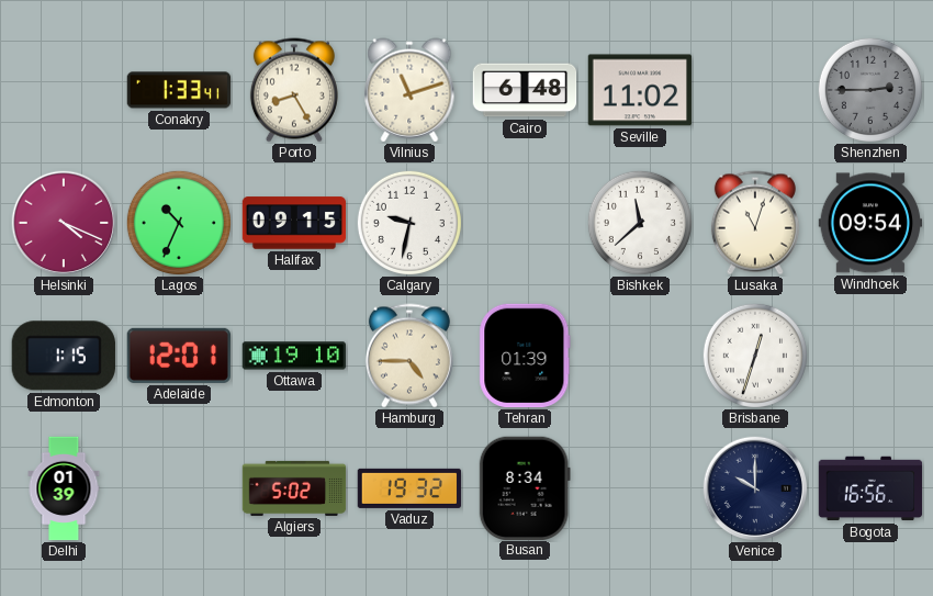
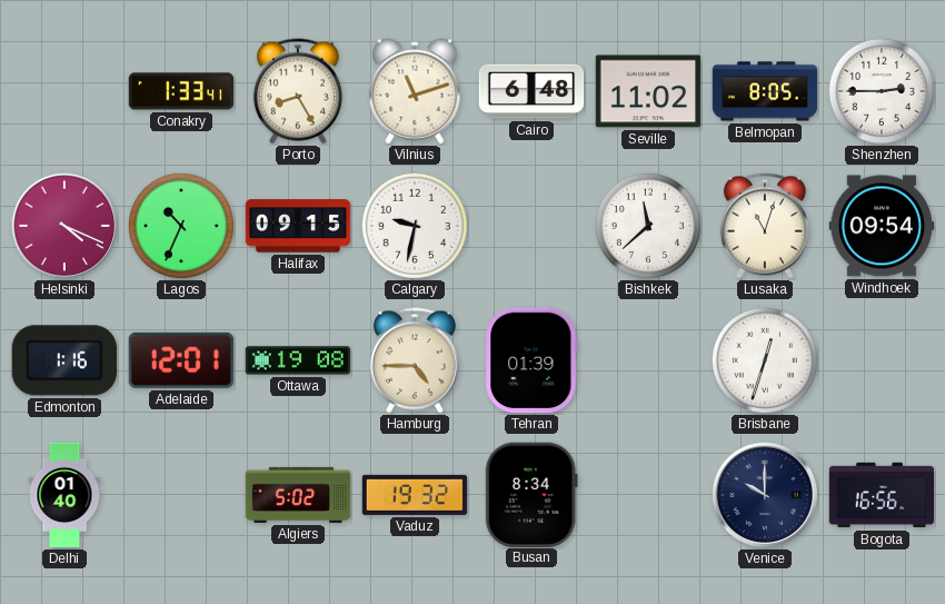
Belmopan: none -> 8:05 (765, 91)
Shenzhen dial: grey -> white (882, 91)
Edmonton: 1:15 -> 1:16 (64, 360)
Ottawa: 19:10 -> 19:08 (298, 360)
Delhi: 01:39 -> 01:40 (64, 495)
